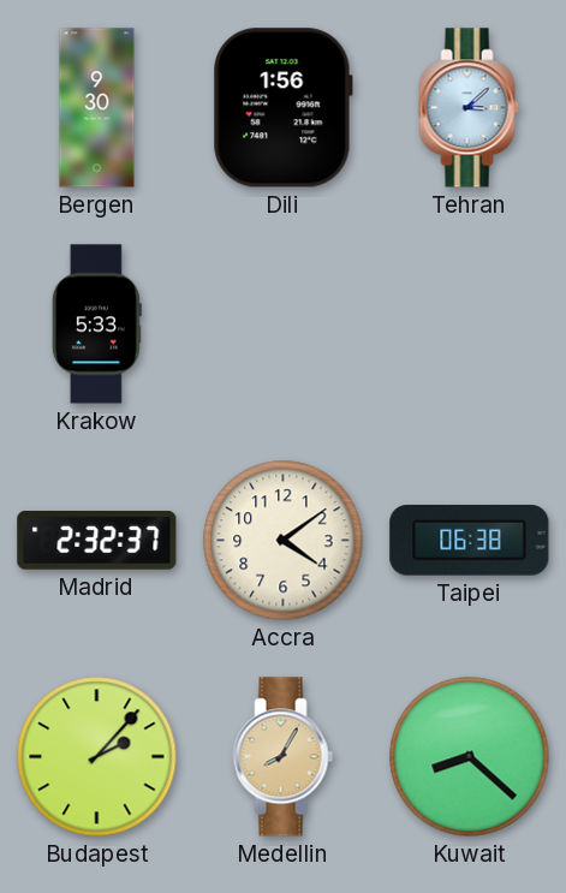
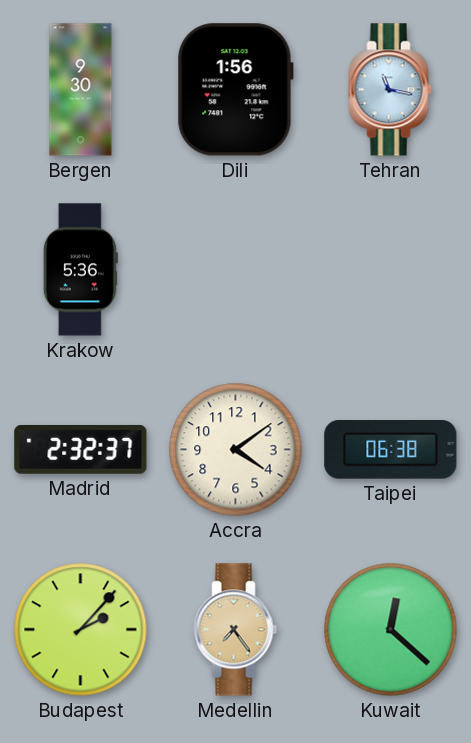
Tehran: 3:08 -> 11:17 (391, 90)
Krakow: 5:33 -> 5:36 (80, 270)
Medellin: 8:05 -> 7:24 (236, 630)
Kuwait: 8:22 -> 12:22 (391, 630)
